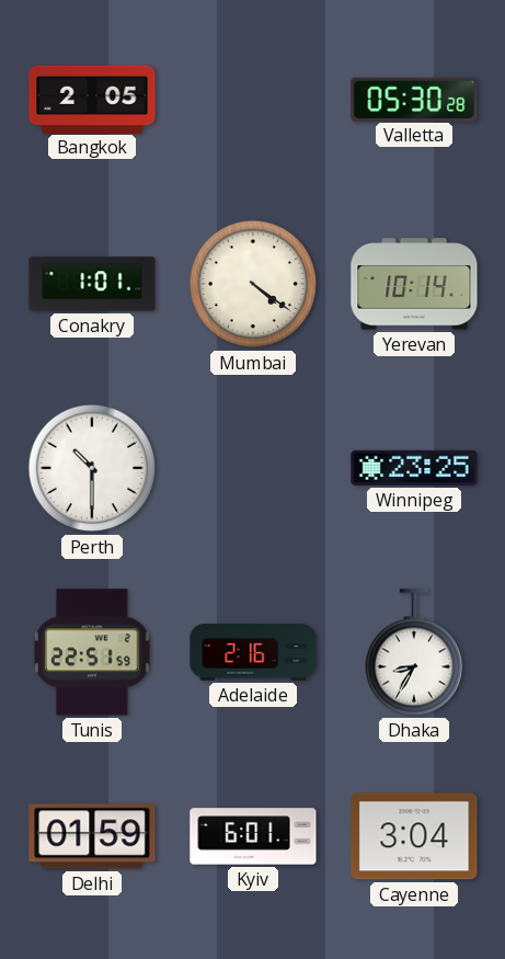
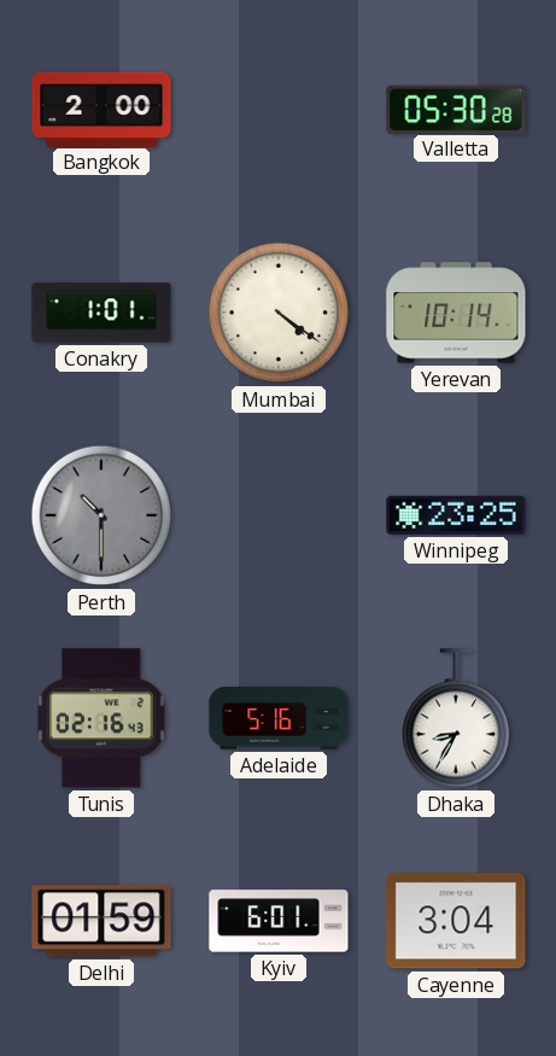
Bangkok: 2:05 -> 2:00 (101, 109)
Perth dial: white -> grey (101, 515)
Tunis: 22:51 -> 02:16 (101, 718)
Adelaide: 2:16 -> 5:16 (279, 718)
